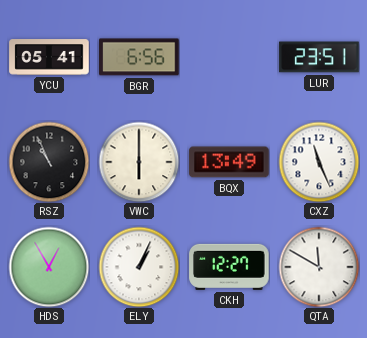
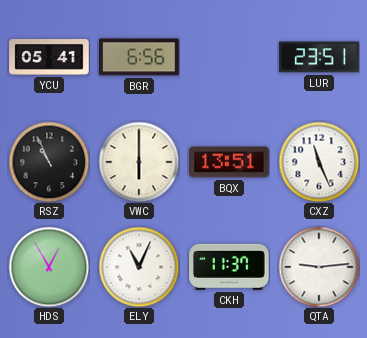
BQX: 13:49 -> 13:51 (229, 162)
ELY: 1:04 -> 11:04 (139, 267)
CKH: 12:27 -> 11:37 (229, 267)
QTA: 11:50 -> 9:14 (319, 267)
